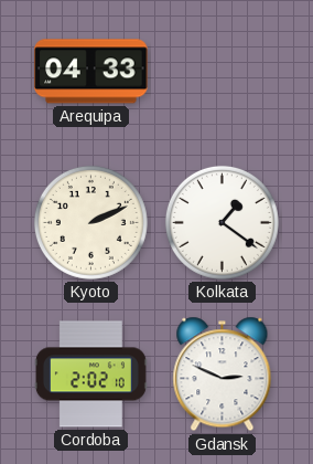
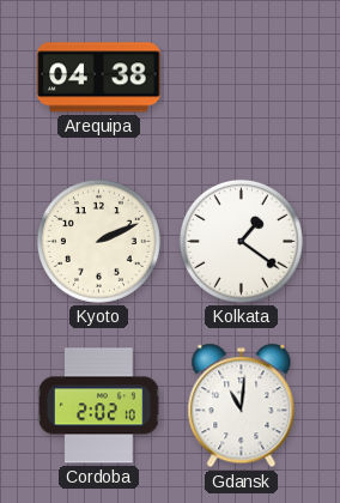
Arequipa: 04:33 -> 04:38 (99, 78)
Gdansk: 2:49 -> 11:01 (242, 406)
